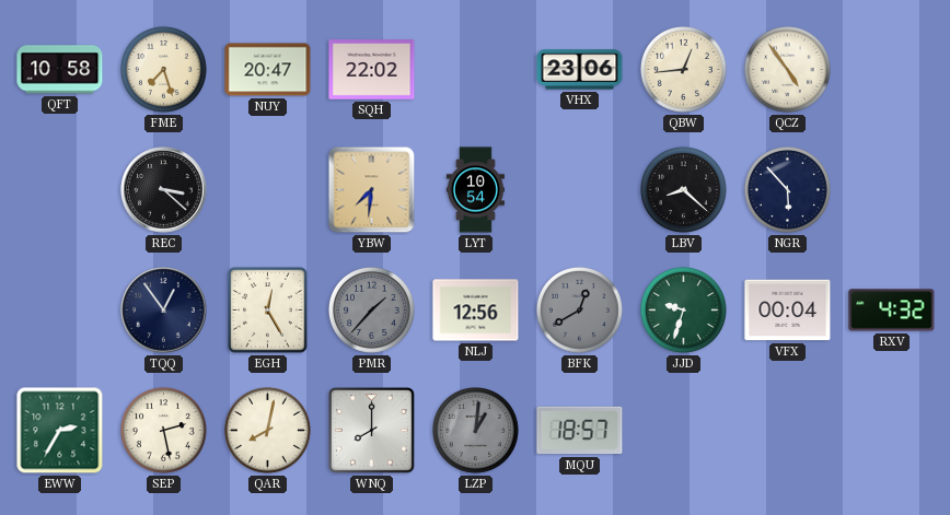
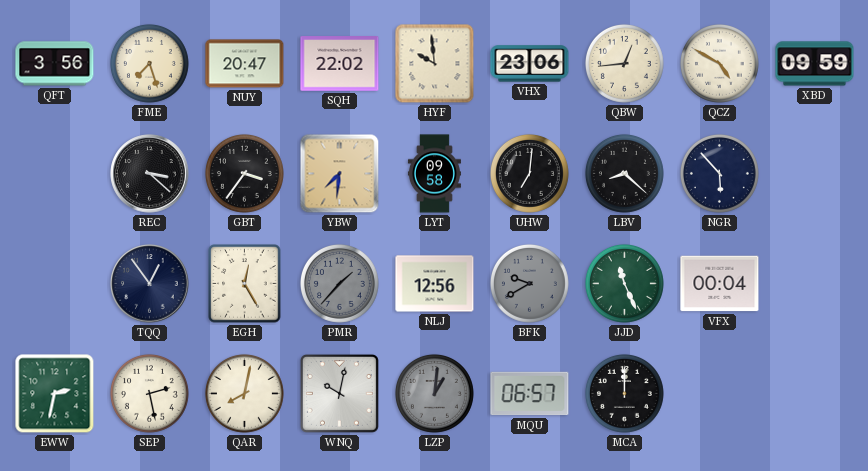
QFT: 10:58 -> 3:56 (55, 64)
HYF: none -> 9:59 (435, 64)
QCZ: 4:54 -> 4:50 (719, 63)
XBD: none -> 09:59 (815, 64)
GBT: none -> 3:36 (244, 173)
LYT: 10:54 -> 09:58 (434, 174)
UHW: none -> 7:01 (529, 173)
BFK: 12:40 -> 9:40 (529, 283)
JJD: 9:33 -> 11:26 (624, 283)
RXV: 4:32 -> none (892, 311)
EWW: 2:35 -> 2:32 (55, 394)
WNQ: 8:00 -> 10:02 (339, 393)
MQU: 18:57 -> 06:57 (530, 394)
MCA: none -> 12:00 (624, 393)
